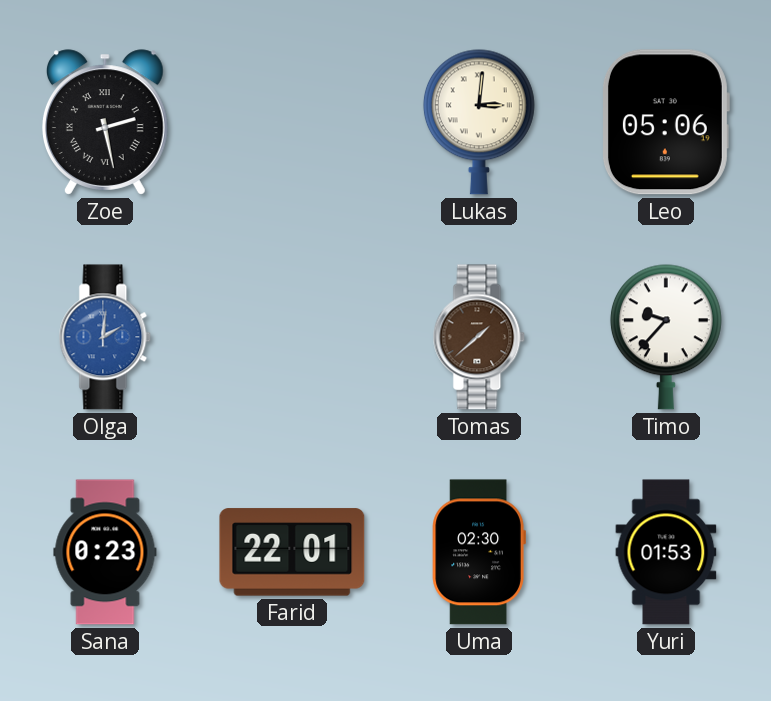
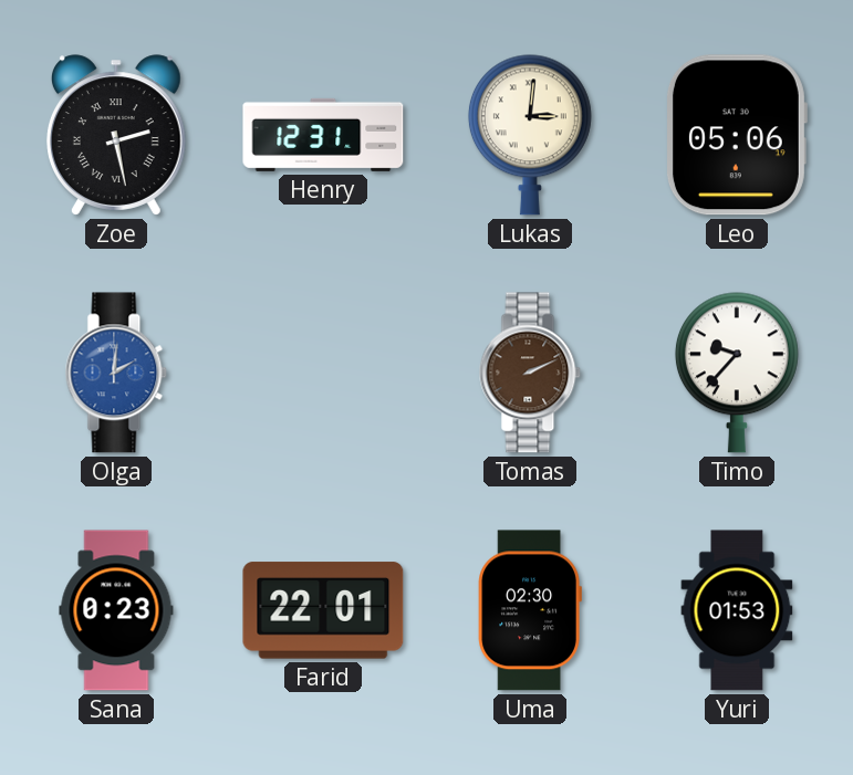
Henry: none -> 12:31 (323, 135)
Tomas: 1:38 -> 2:11 (530, 373)
